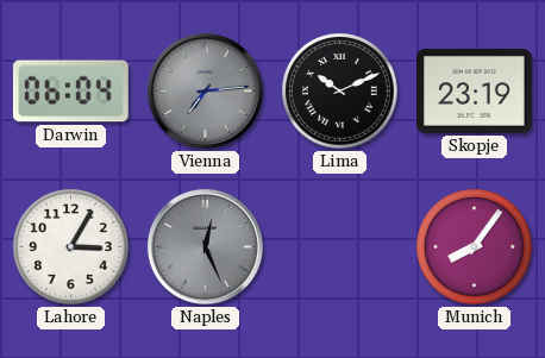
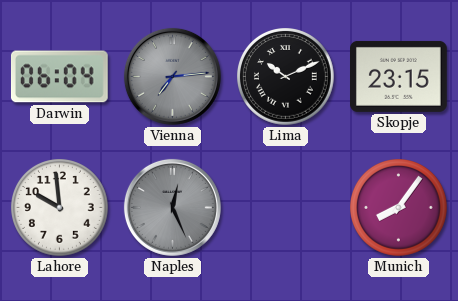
Skopje: 23:19 -> 23:15 (399, 76)
Lahore: 3:05 -> 9:59 (60, 208)
